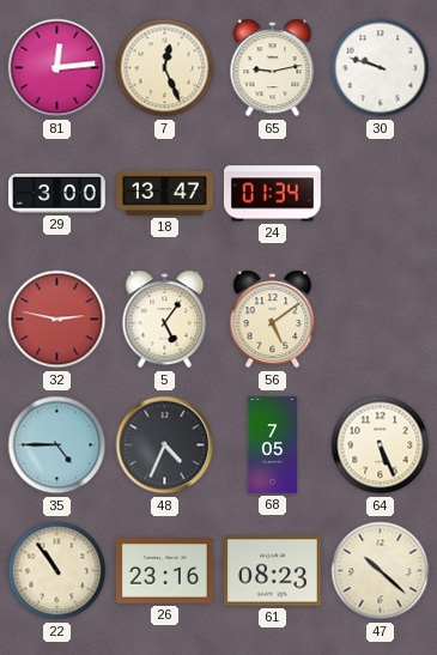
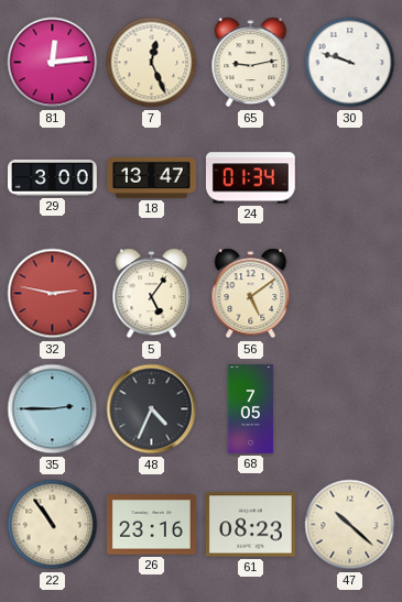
35: 4:45 -> 2:45 (53, 409)
64: 5:26 -> none (381, 445)
